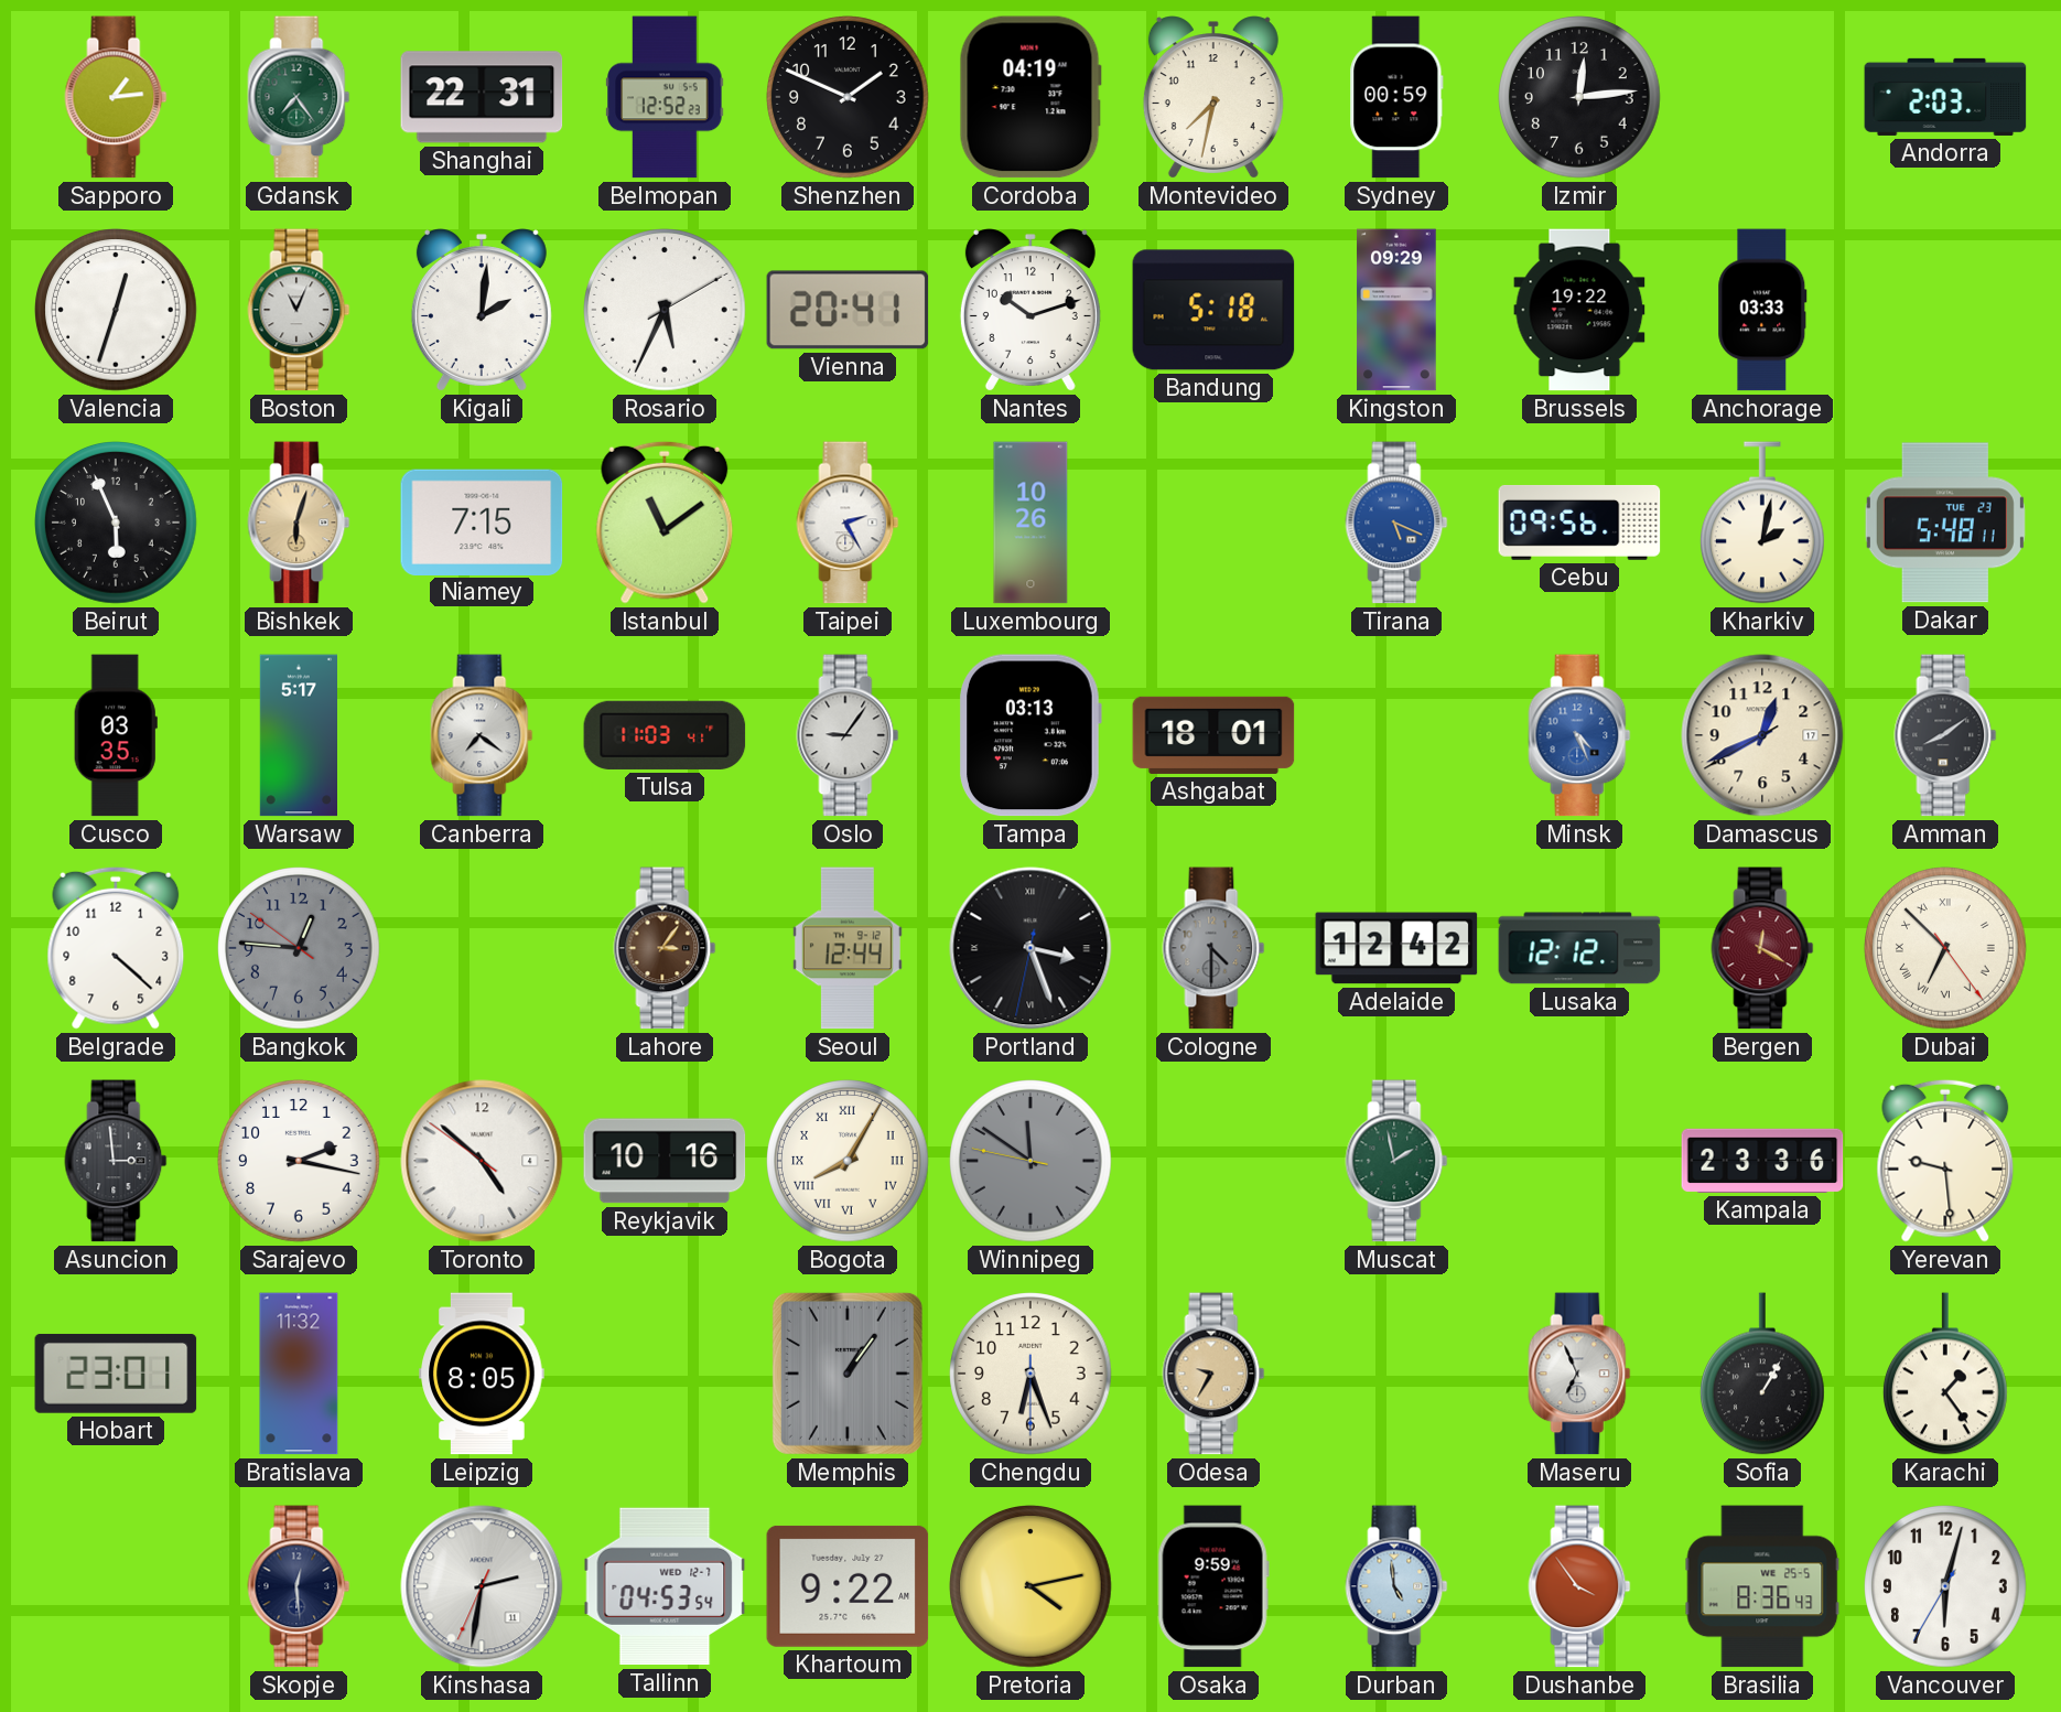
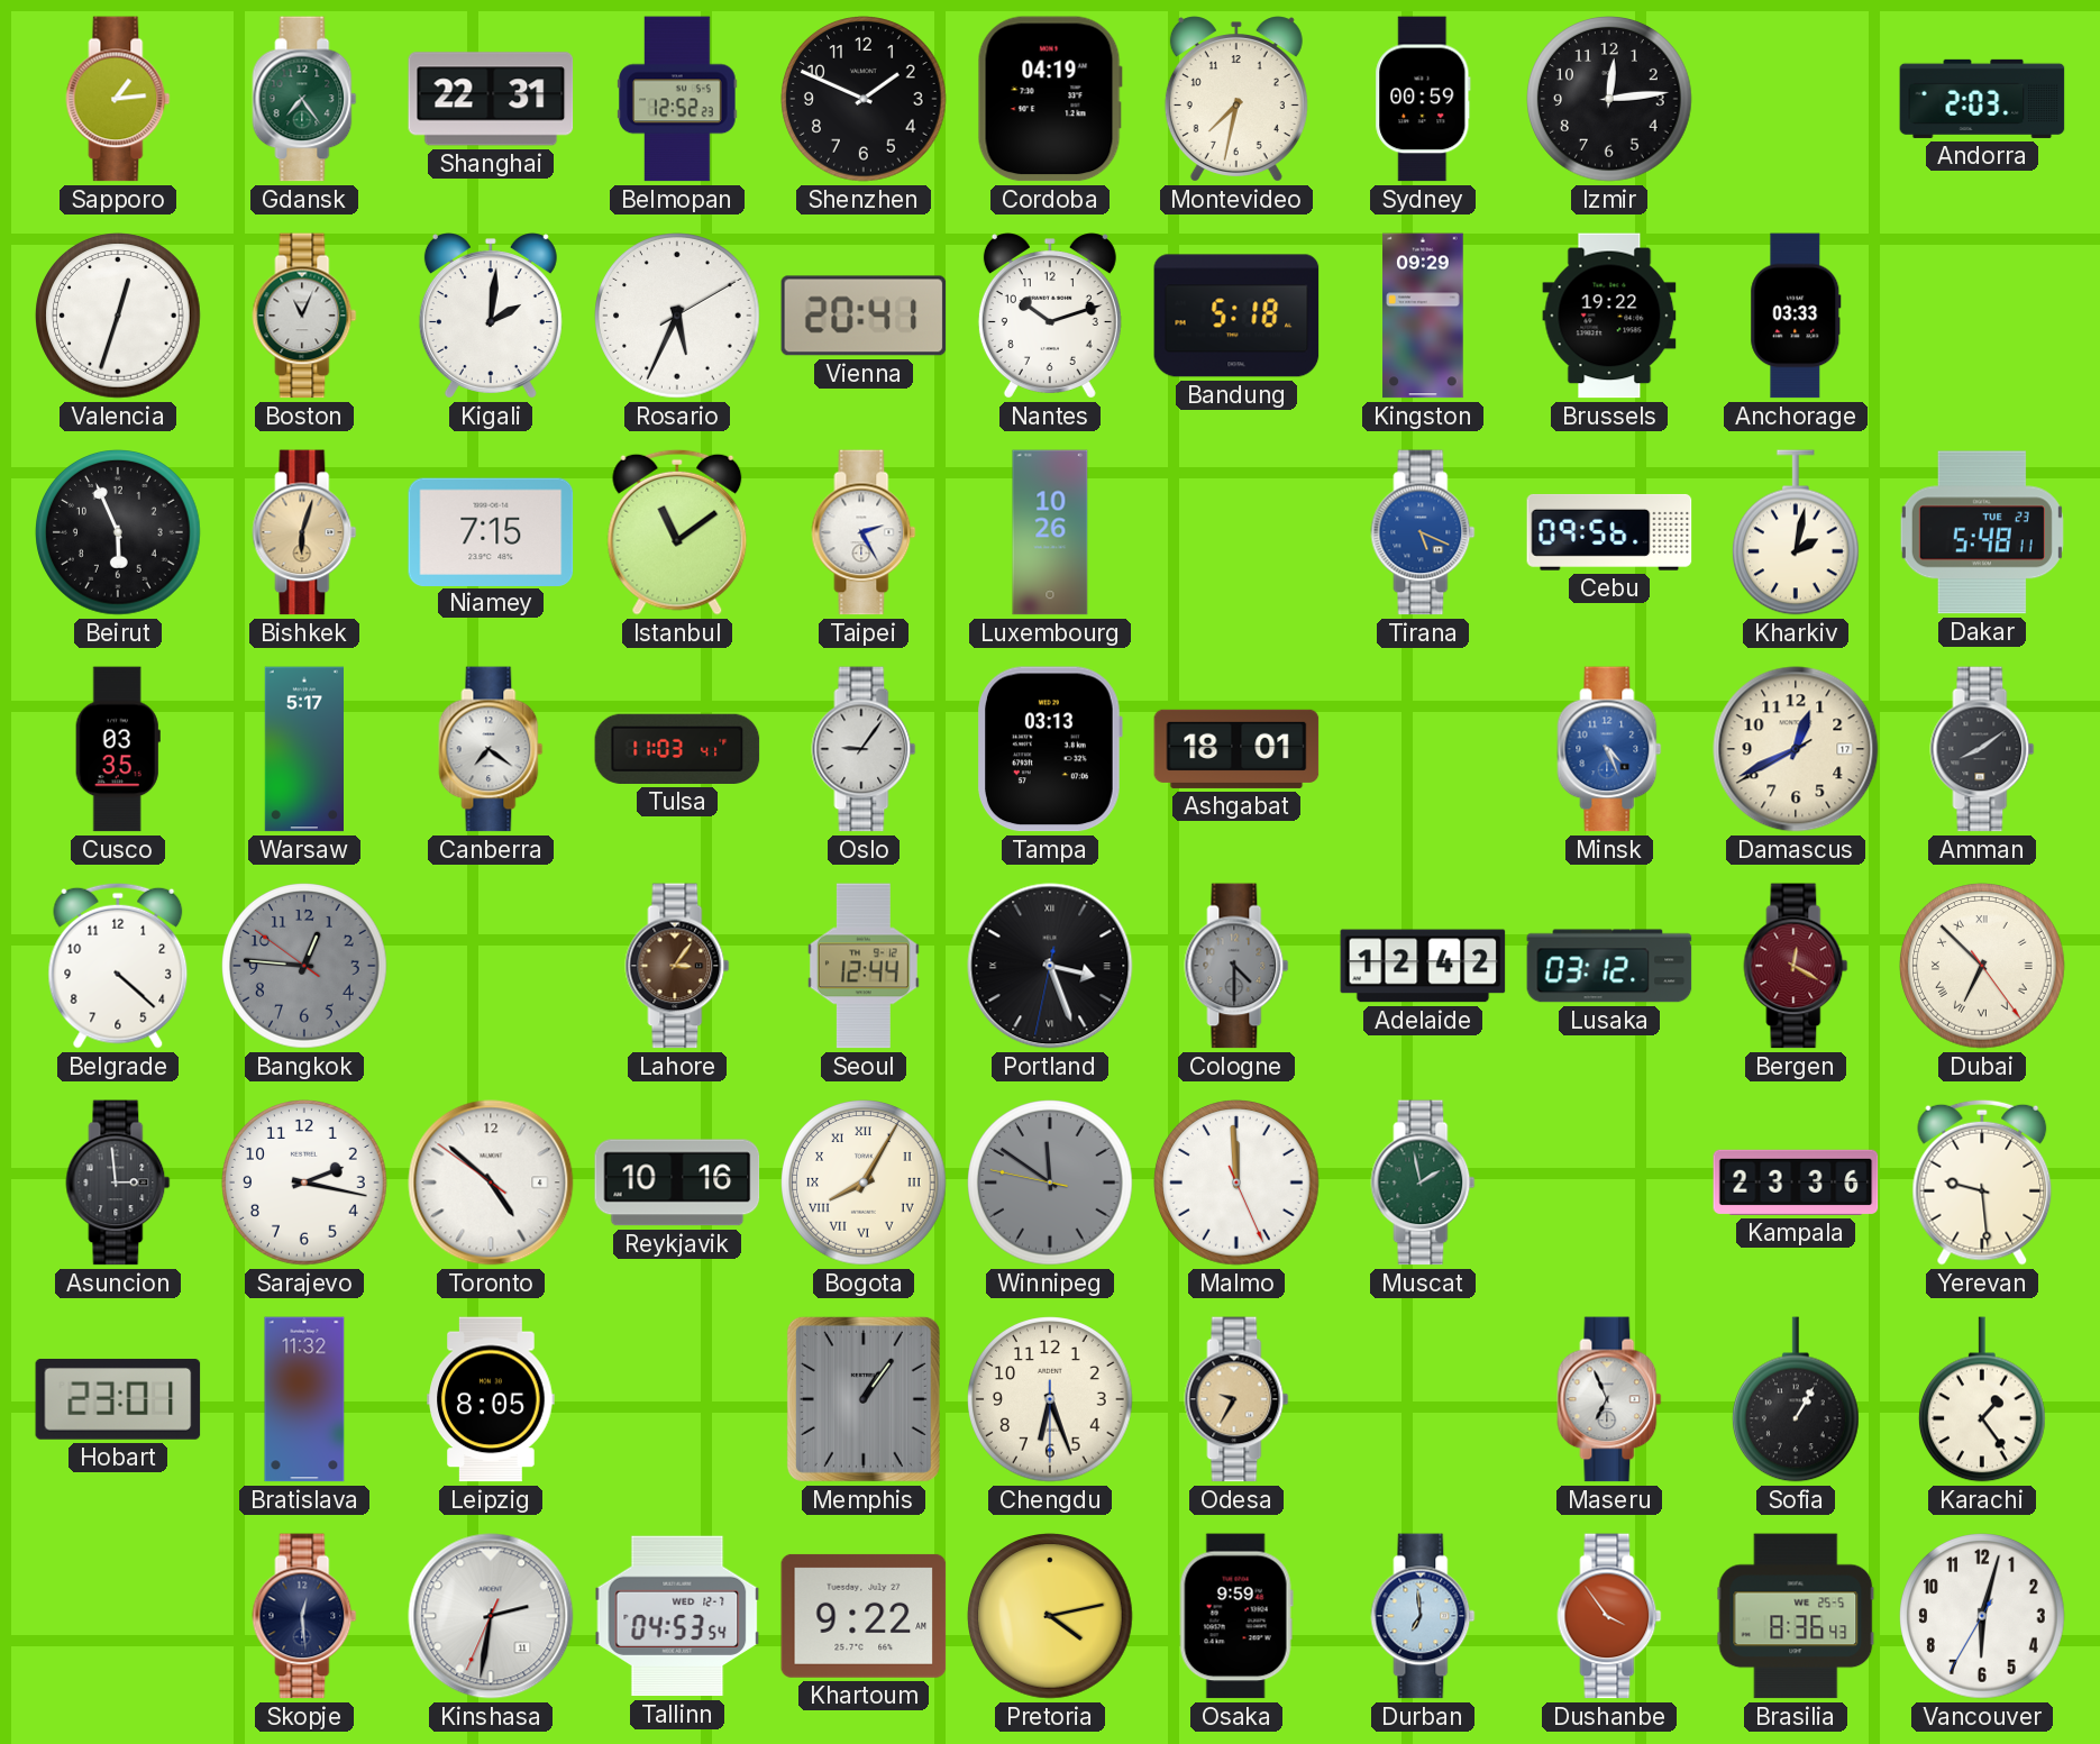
Lusaka: 12:12 -> 03:12 (1609, 966)
Malmo: none -> 11:59 (1236, 1183)
Durban: 4:59 -> 6:59 (1423, 1616)
